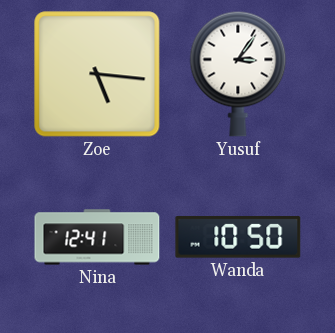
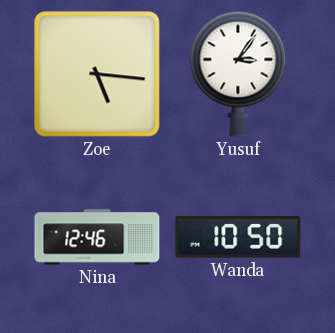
Nina: 12:41 -> 12:46 (97, 237)
